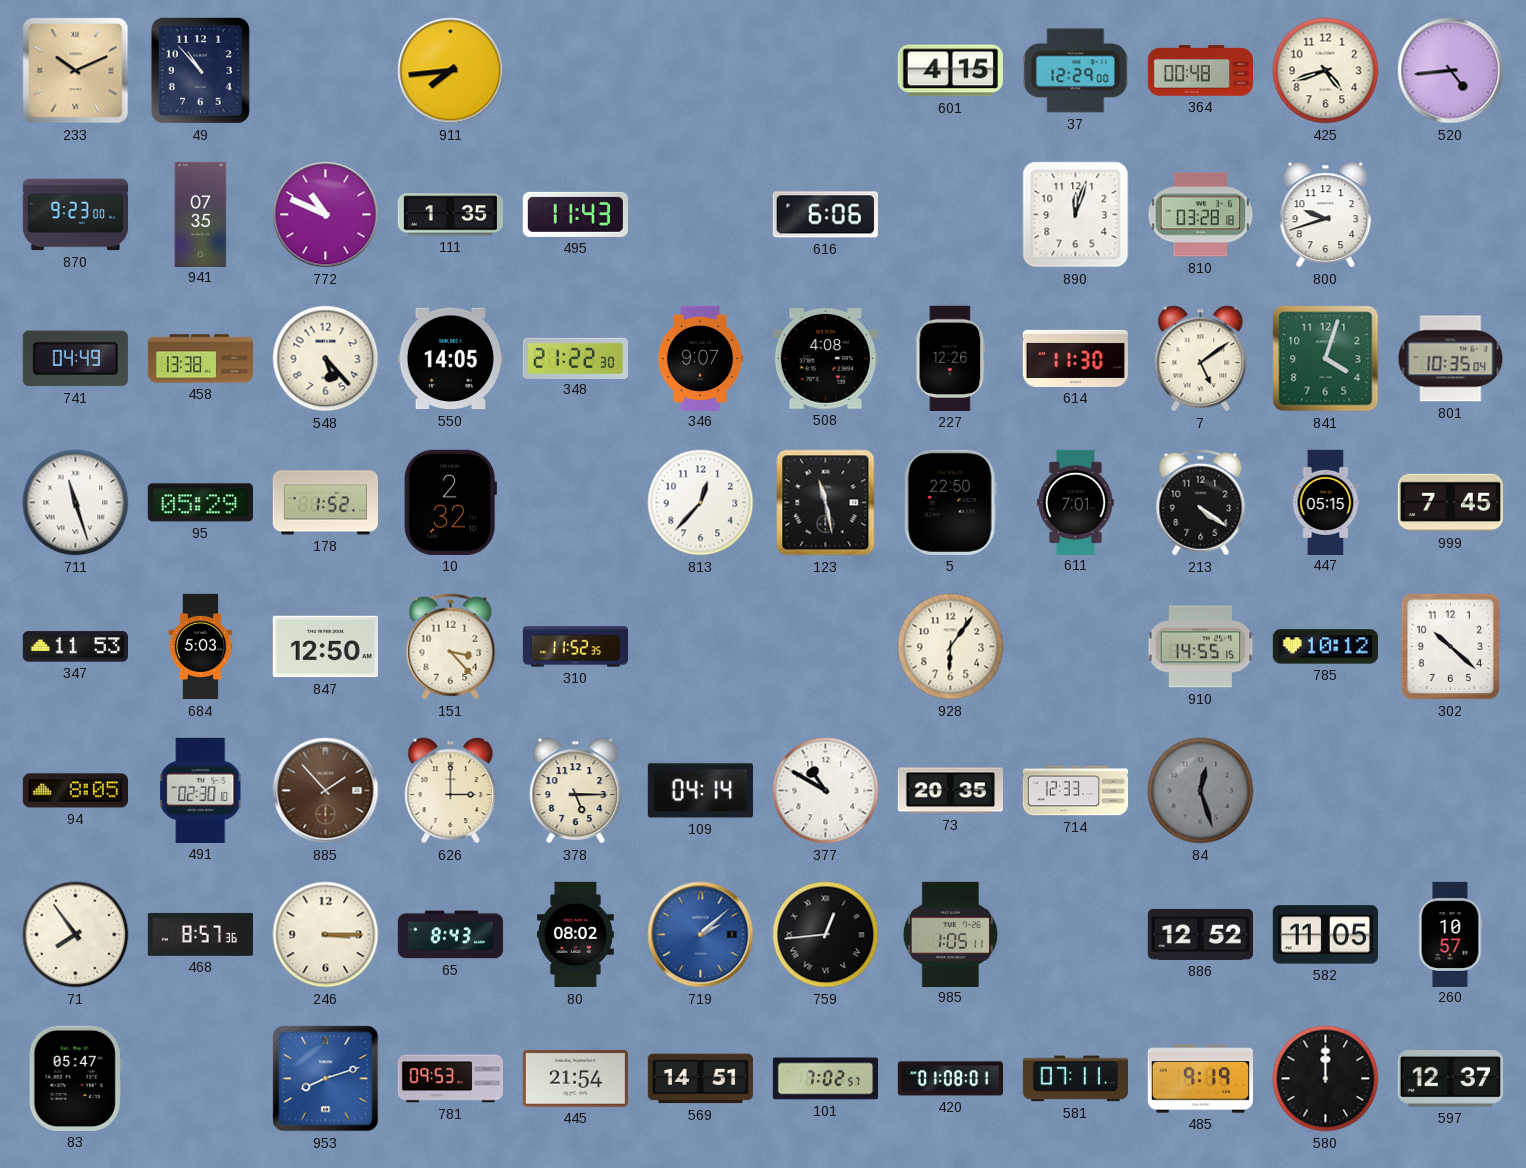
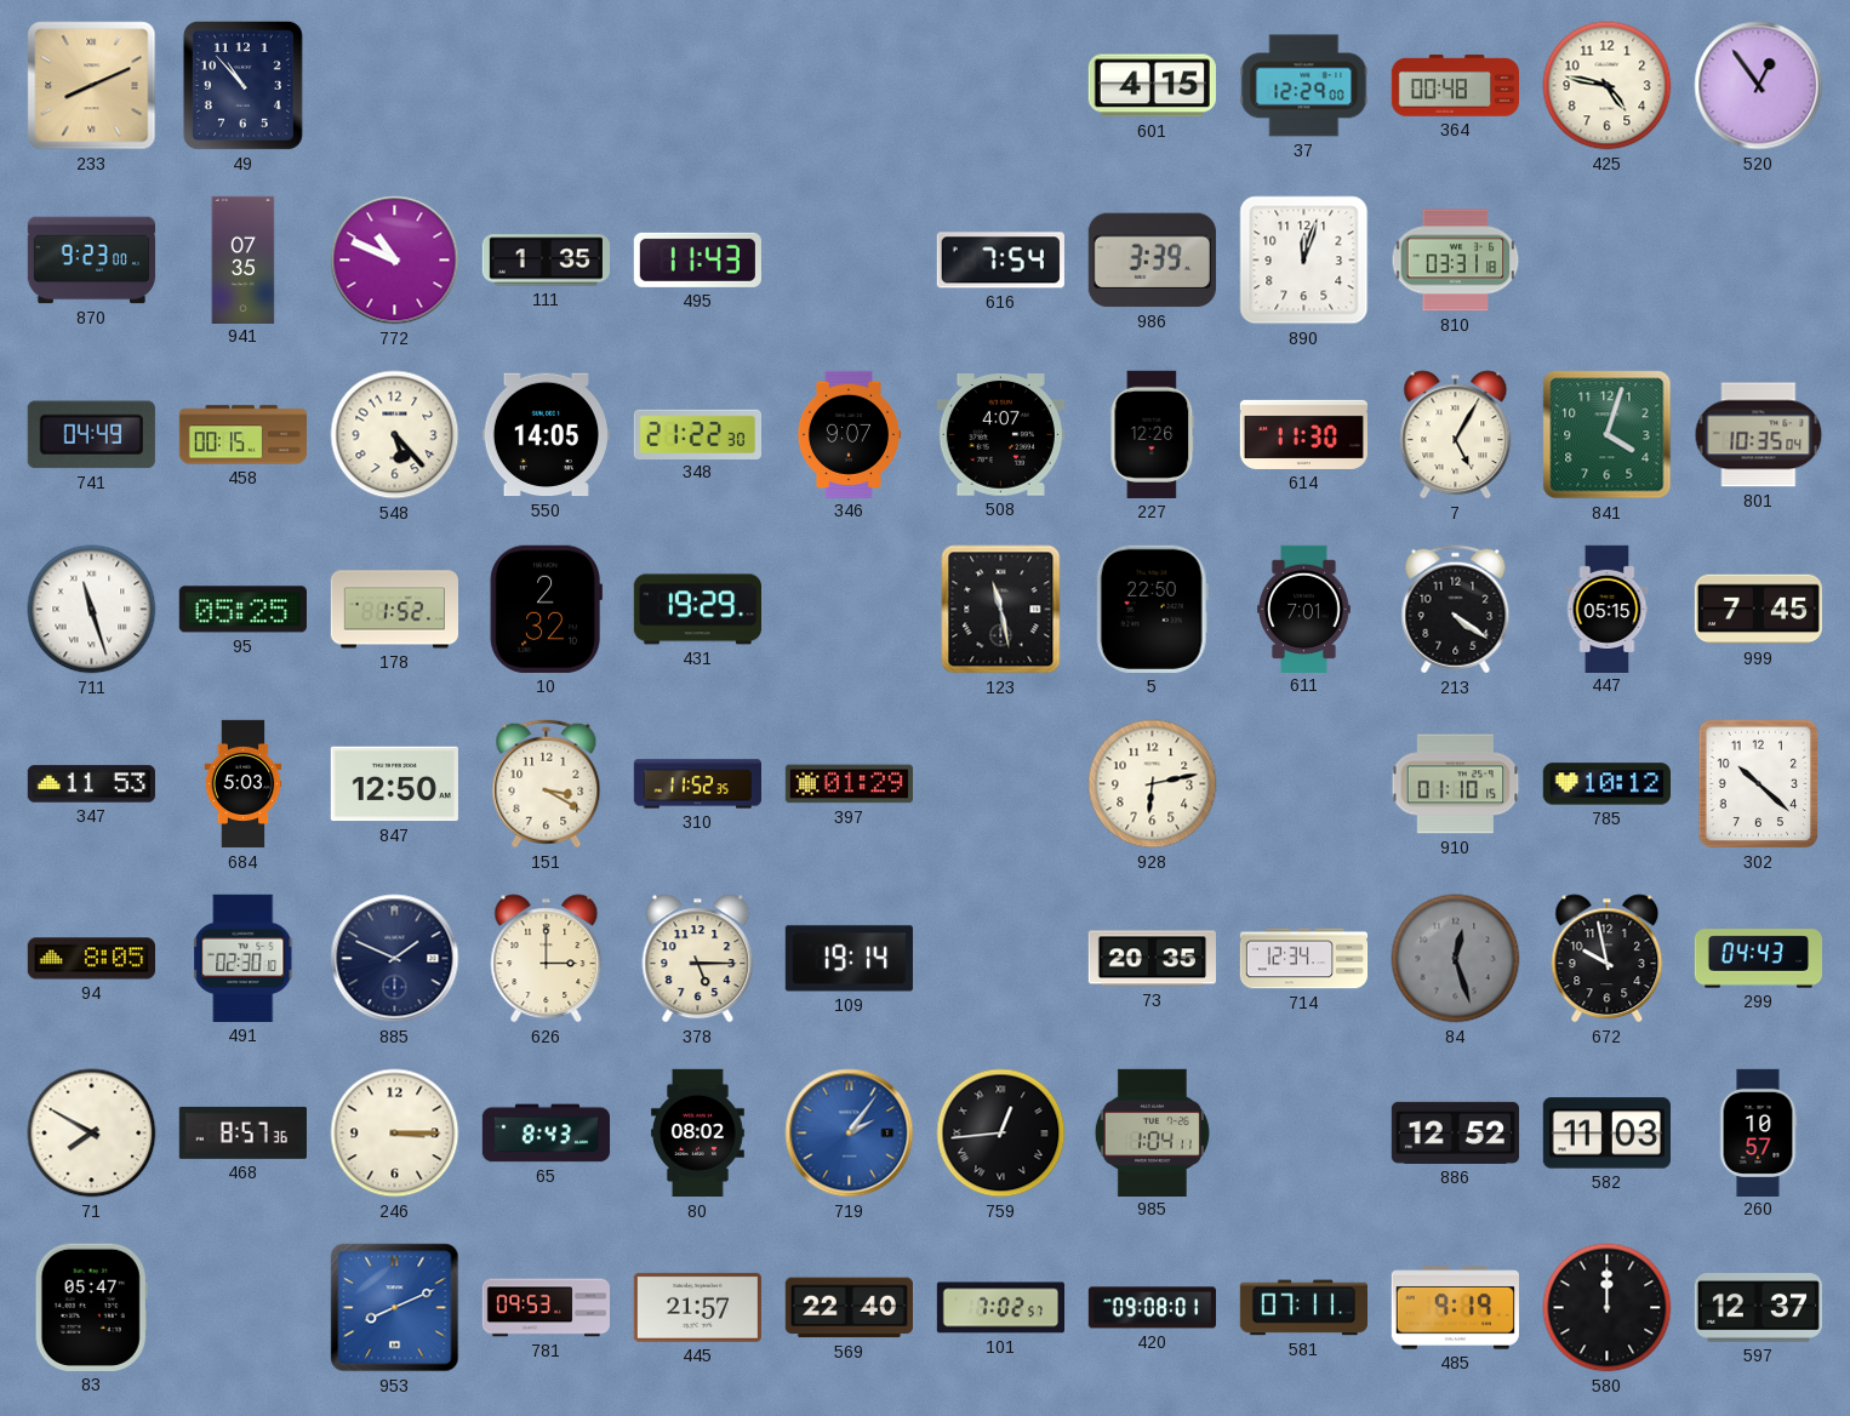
233: 10:11 -> 8:11 (92, 86)
911: 7:44 -> none (451, 71)
425: 4:42 -> 4:47 (1608, 86)
520: 4:44 -> 12:54 (1759, 86)
616: 6:06 -> 7:54 (1000, 261)
986: none -> 3:39 (1152, 261)
810: 03:28 -> 03:31 (1456, 261)
800: 9:42 -> none (1326, 215)
458: 13:38 -> 00:15 (242, 435)
508: 4:08 -> 4:07 (1000, 435)
7: 5:09 -> 5:05 (1456, 435)
95: 05:29 -> 05:25 (242, 610)
431: none -> 19:29 (697, 610)
813: 12:37 -> none (701, 503)
151: 3:23 -> 3:20 (547, 784)
397: none -> 01:29 (849, 784)
928: 6:06 -> 6:13 (1153, 784)
910: 14:55 -> 01:10 (1456, 784)
885: 1:53 -> 1:49 (395, 959)
885 dial: brown -> navy (395, 959)
109: 04:14 -> 19:14 (849, 959)
377: 10:50 -> none (826, 791)
714: 12:33 -> 12:34 (1304, 959)
672: none -> 9:58 (1608, 959)
299: none -> 04:43 (1759, 959)
71: 7:54 -> 7:50 (92, 1134)
719: 2:08 -> 2:06 (850, 1134)
985: 1:05 -> 1:04 (1152, 1132)
582: 11:05 -> 11:03 (1606, 1134)
953: 8:12 -> 8:11 (395, 1308)
445: 21:54 -> 21:57 (697, 1307)
569: 14:51 -> 22:40 (849, 1308)
420: 01:08 -> 09:08 (1152, 1308)
